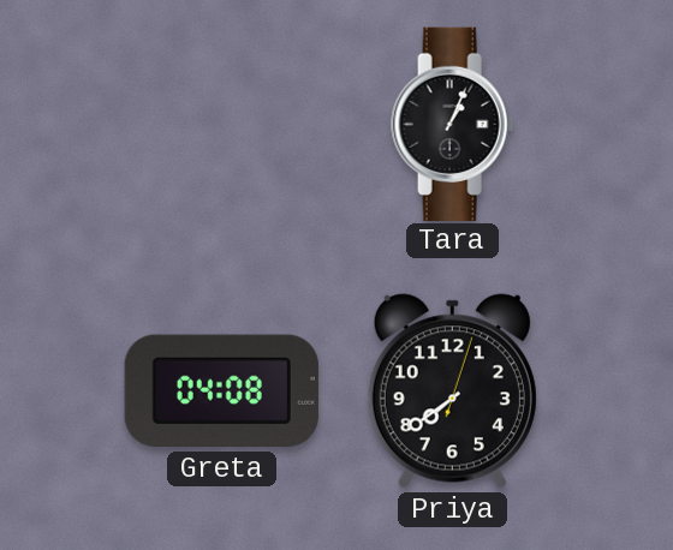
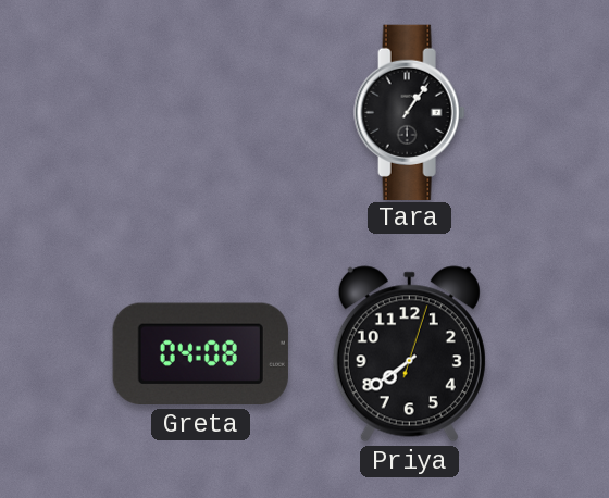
Tara: 1:04 -> 1:06 (410, 112)
